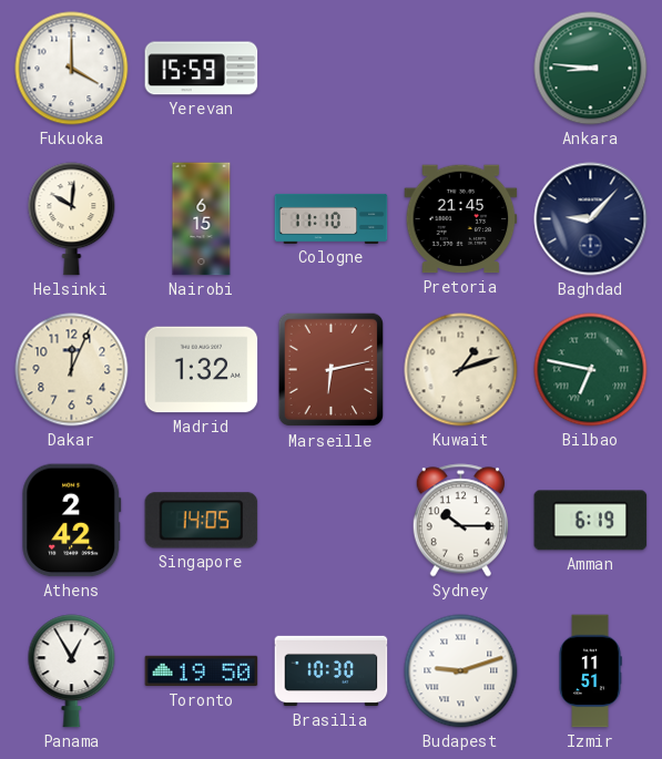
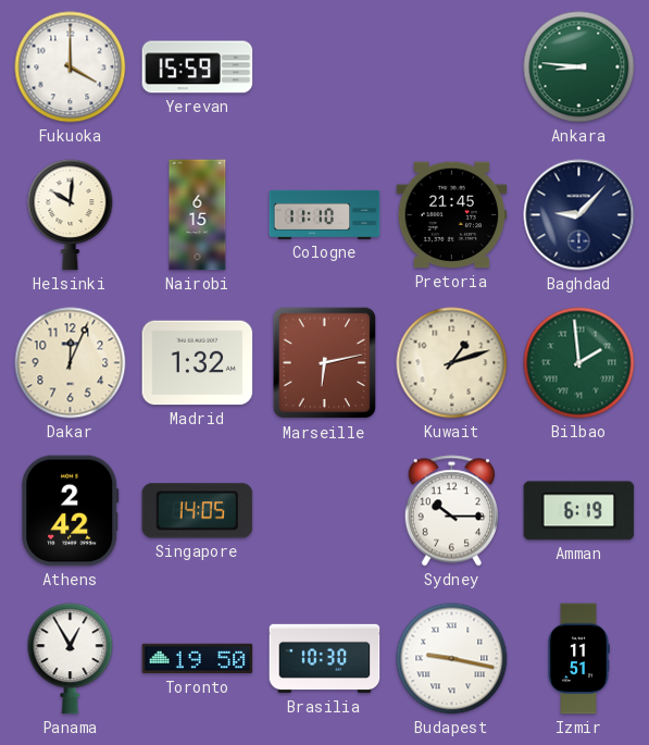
Bilbao: 6:47 -> 1:59 (579, 363)
Budapest: 9:12 -> 9:17 (452, 659)
